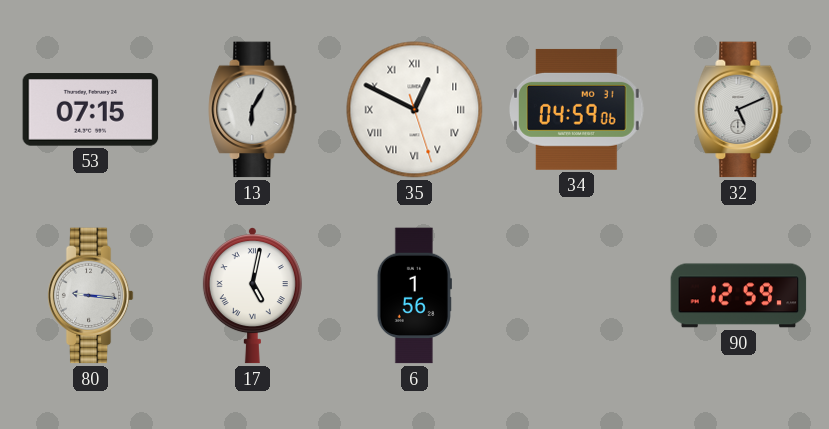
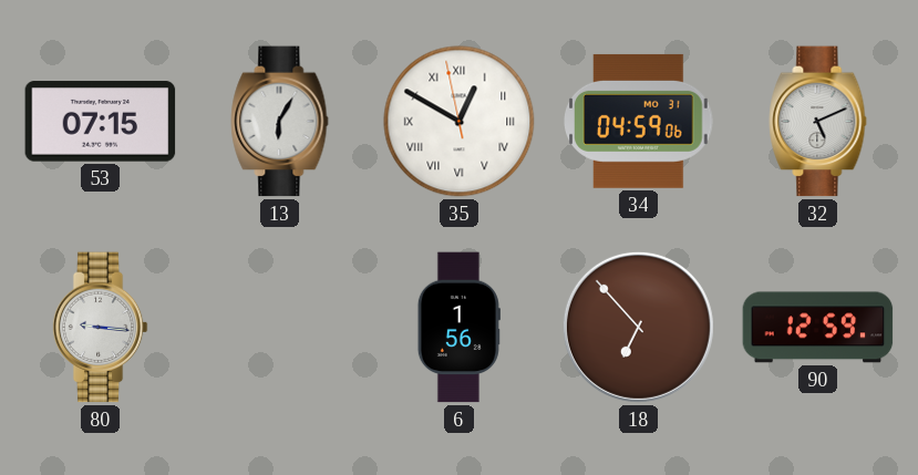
35: 12:49:27 -> 12:49:58 (460, 122)
17: 5:02 -> none (252, 296)
18: none -> 6:53 (638, 327)
